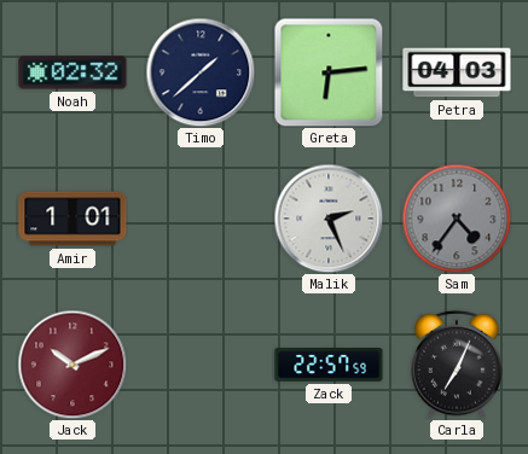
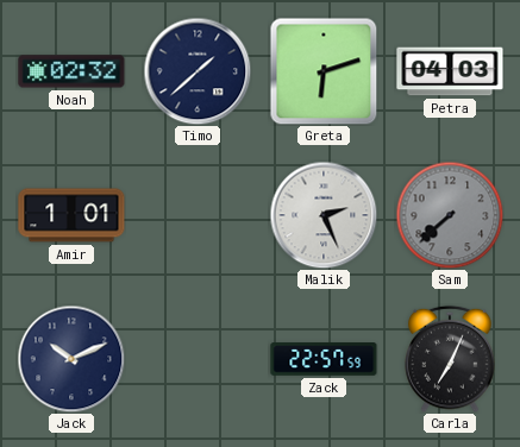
Greta: 6:14 -> 6:12 (324, 71)
Sam: 4:36 -> 7:38 (450, 215)
Jack dial: burgundy -> navy (71, 359)
